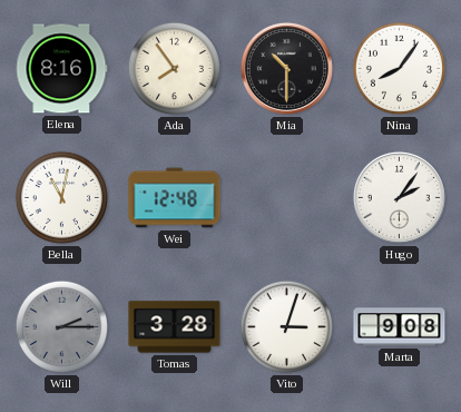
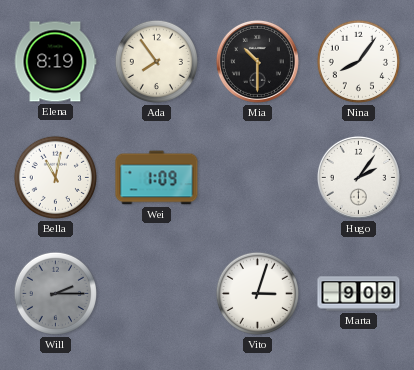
Elena: 8:16 -> 8:19 (55, 62)
Wei: 12:48 -> 1:09 (157, 178)
Tomas: 3:28 -> none (175, 327)
Marta: 9:08 -> 9:09 (359, 294)
